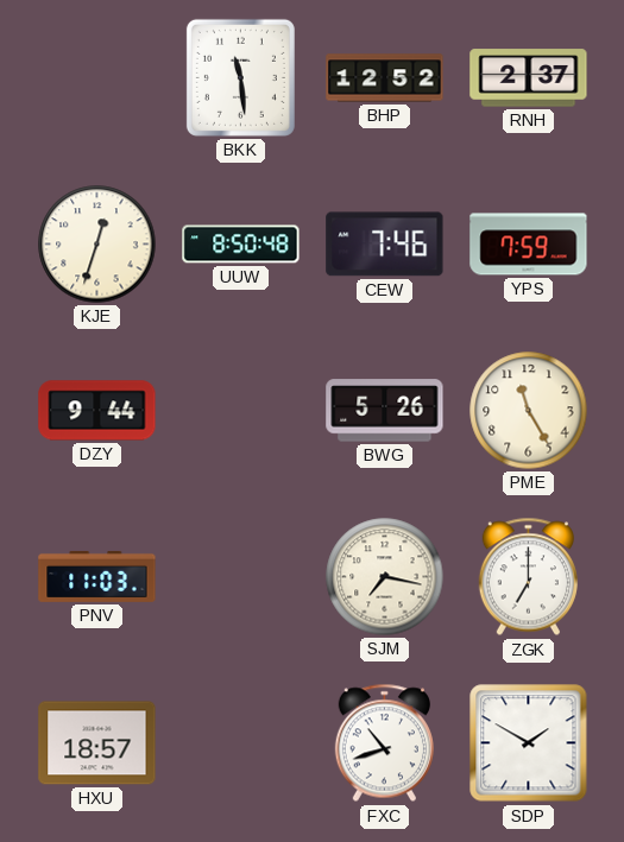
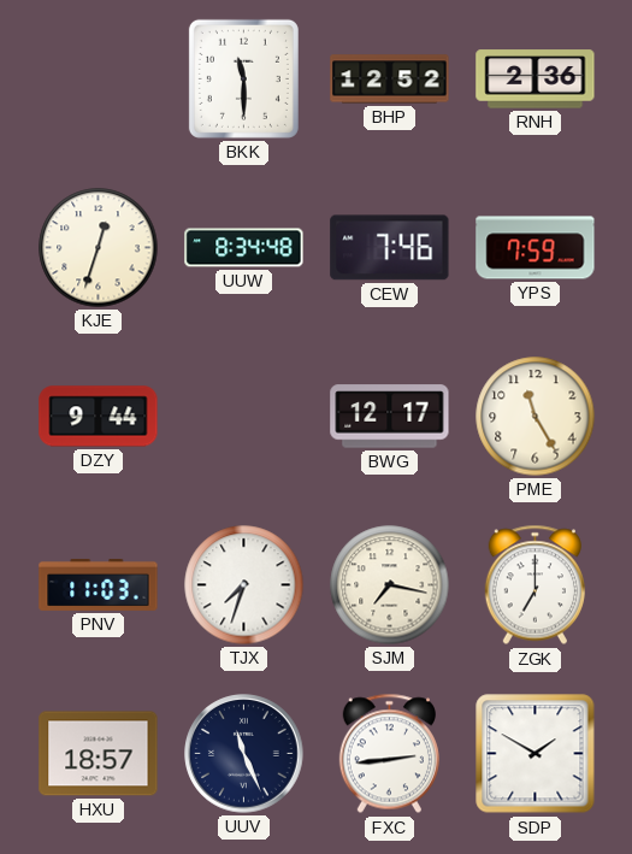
BKK: 11:29 -> 11:30 (243, 78)
RNH: 2:37 -> 2:36 (536, 79)
UUW: 8:50 -> 8:34 (244, 248)
BWG: 5:26 -> 12:17 (390, 417)
TJX: none -> 7:33 (244, 585)
UUV: none -> 11:26 (244, 754)
FXC: 10:42 -> 2:44 (389, 754)
